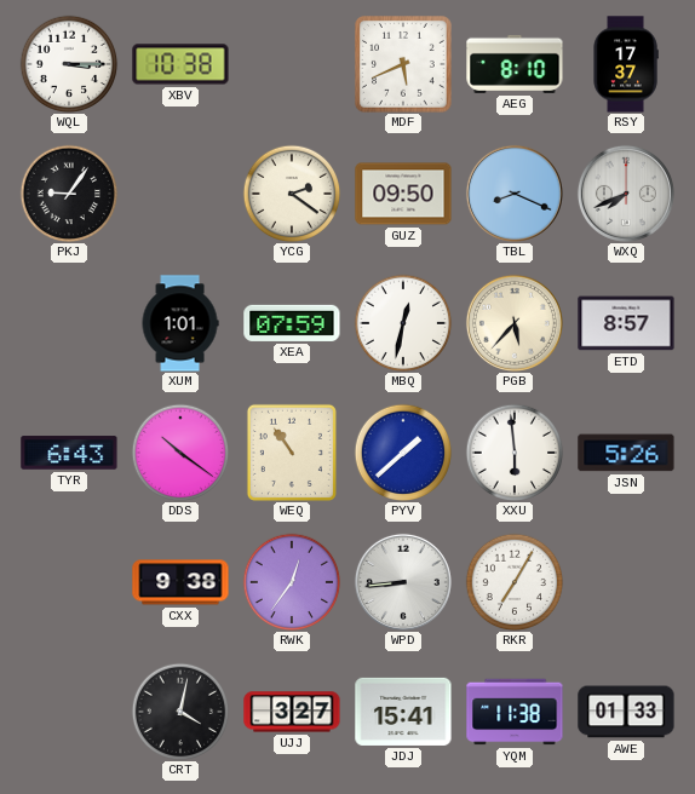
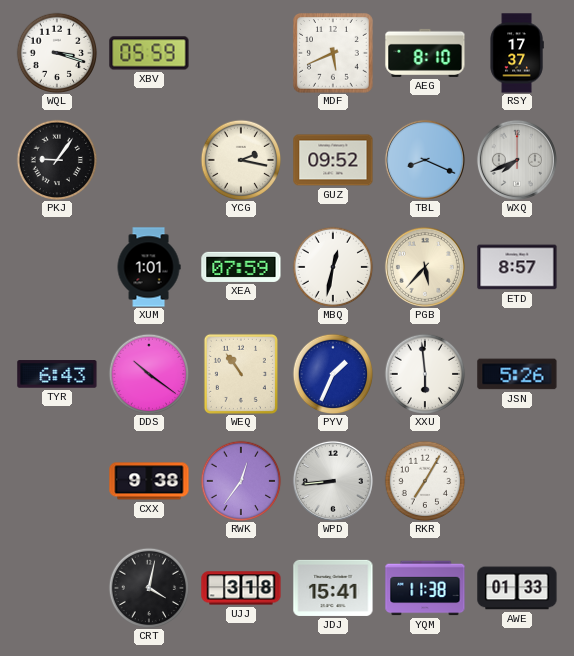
WQL: 3:15 -> 3:18 (57, 53)
XBV: 10:38 -> 05:59 (149, 53)
YCG: 2:21 -> 2:17 (241, 160)
GUZ: 09:50 -> 09:52 (333, 160)
PYV: 1:38 -> 1:34 (333, 374)
UJJ: 3:27 -> 3:18 (241, 588)
